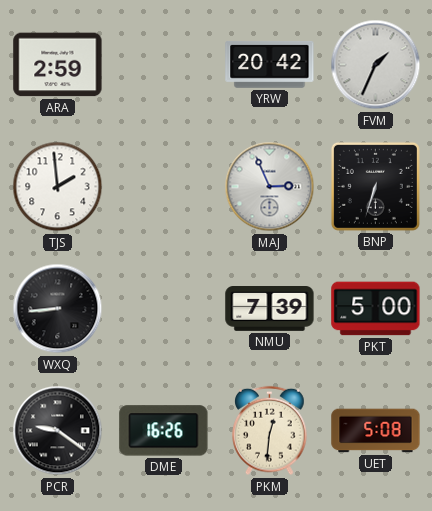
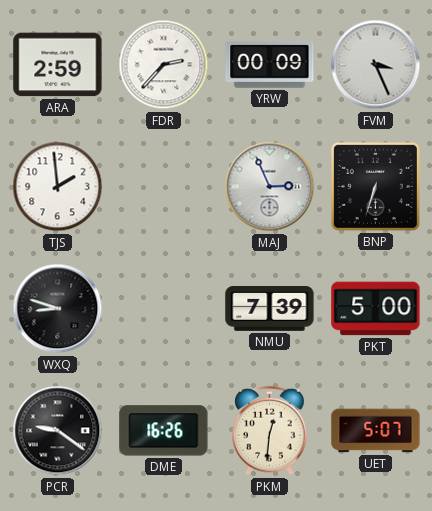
FDR: none -> 2:37 (164, 65)
YRW: 20:42 -> 00:09 (270, 64)
FVM: 1:34 -> 3:26 (376, 65)
WXQ: 8:44 -> 8:48 (58, 309)
UET: 5:08 -> 5:07 (376, 431)
